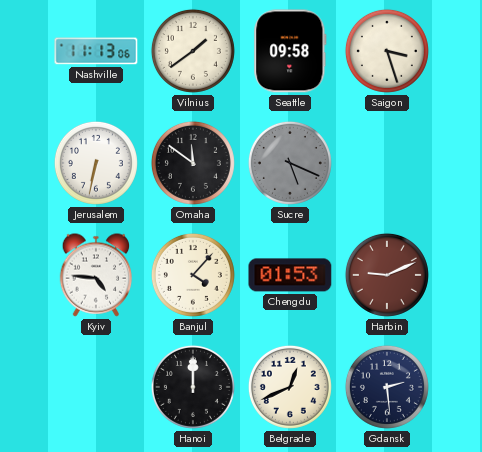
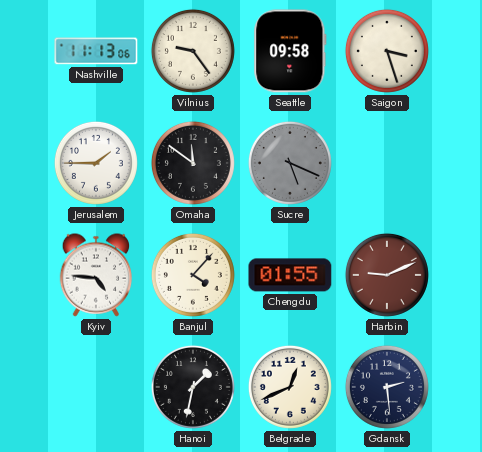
Vilnius: 1:39 -> 9:24 (193, 51)
Jerusalem: 6:32 -> 1:45 (96, 163)
Chengdu: 01:53 -> 01:55 (290, 275)
Hanoi: 12:00 -> 1:32 (193, 387)
